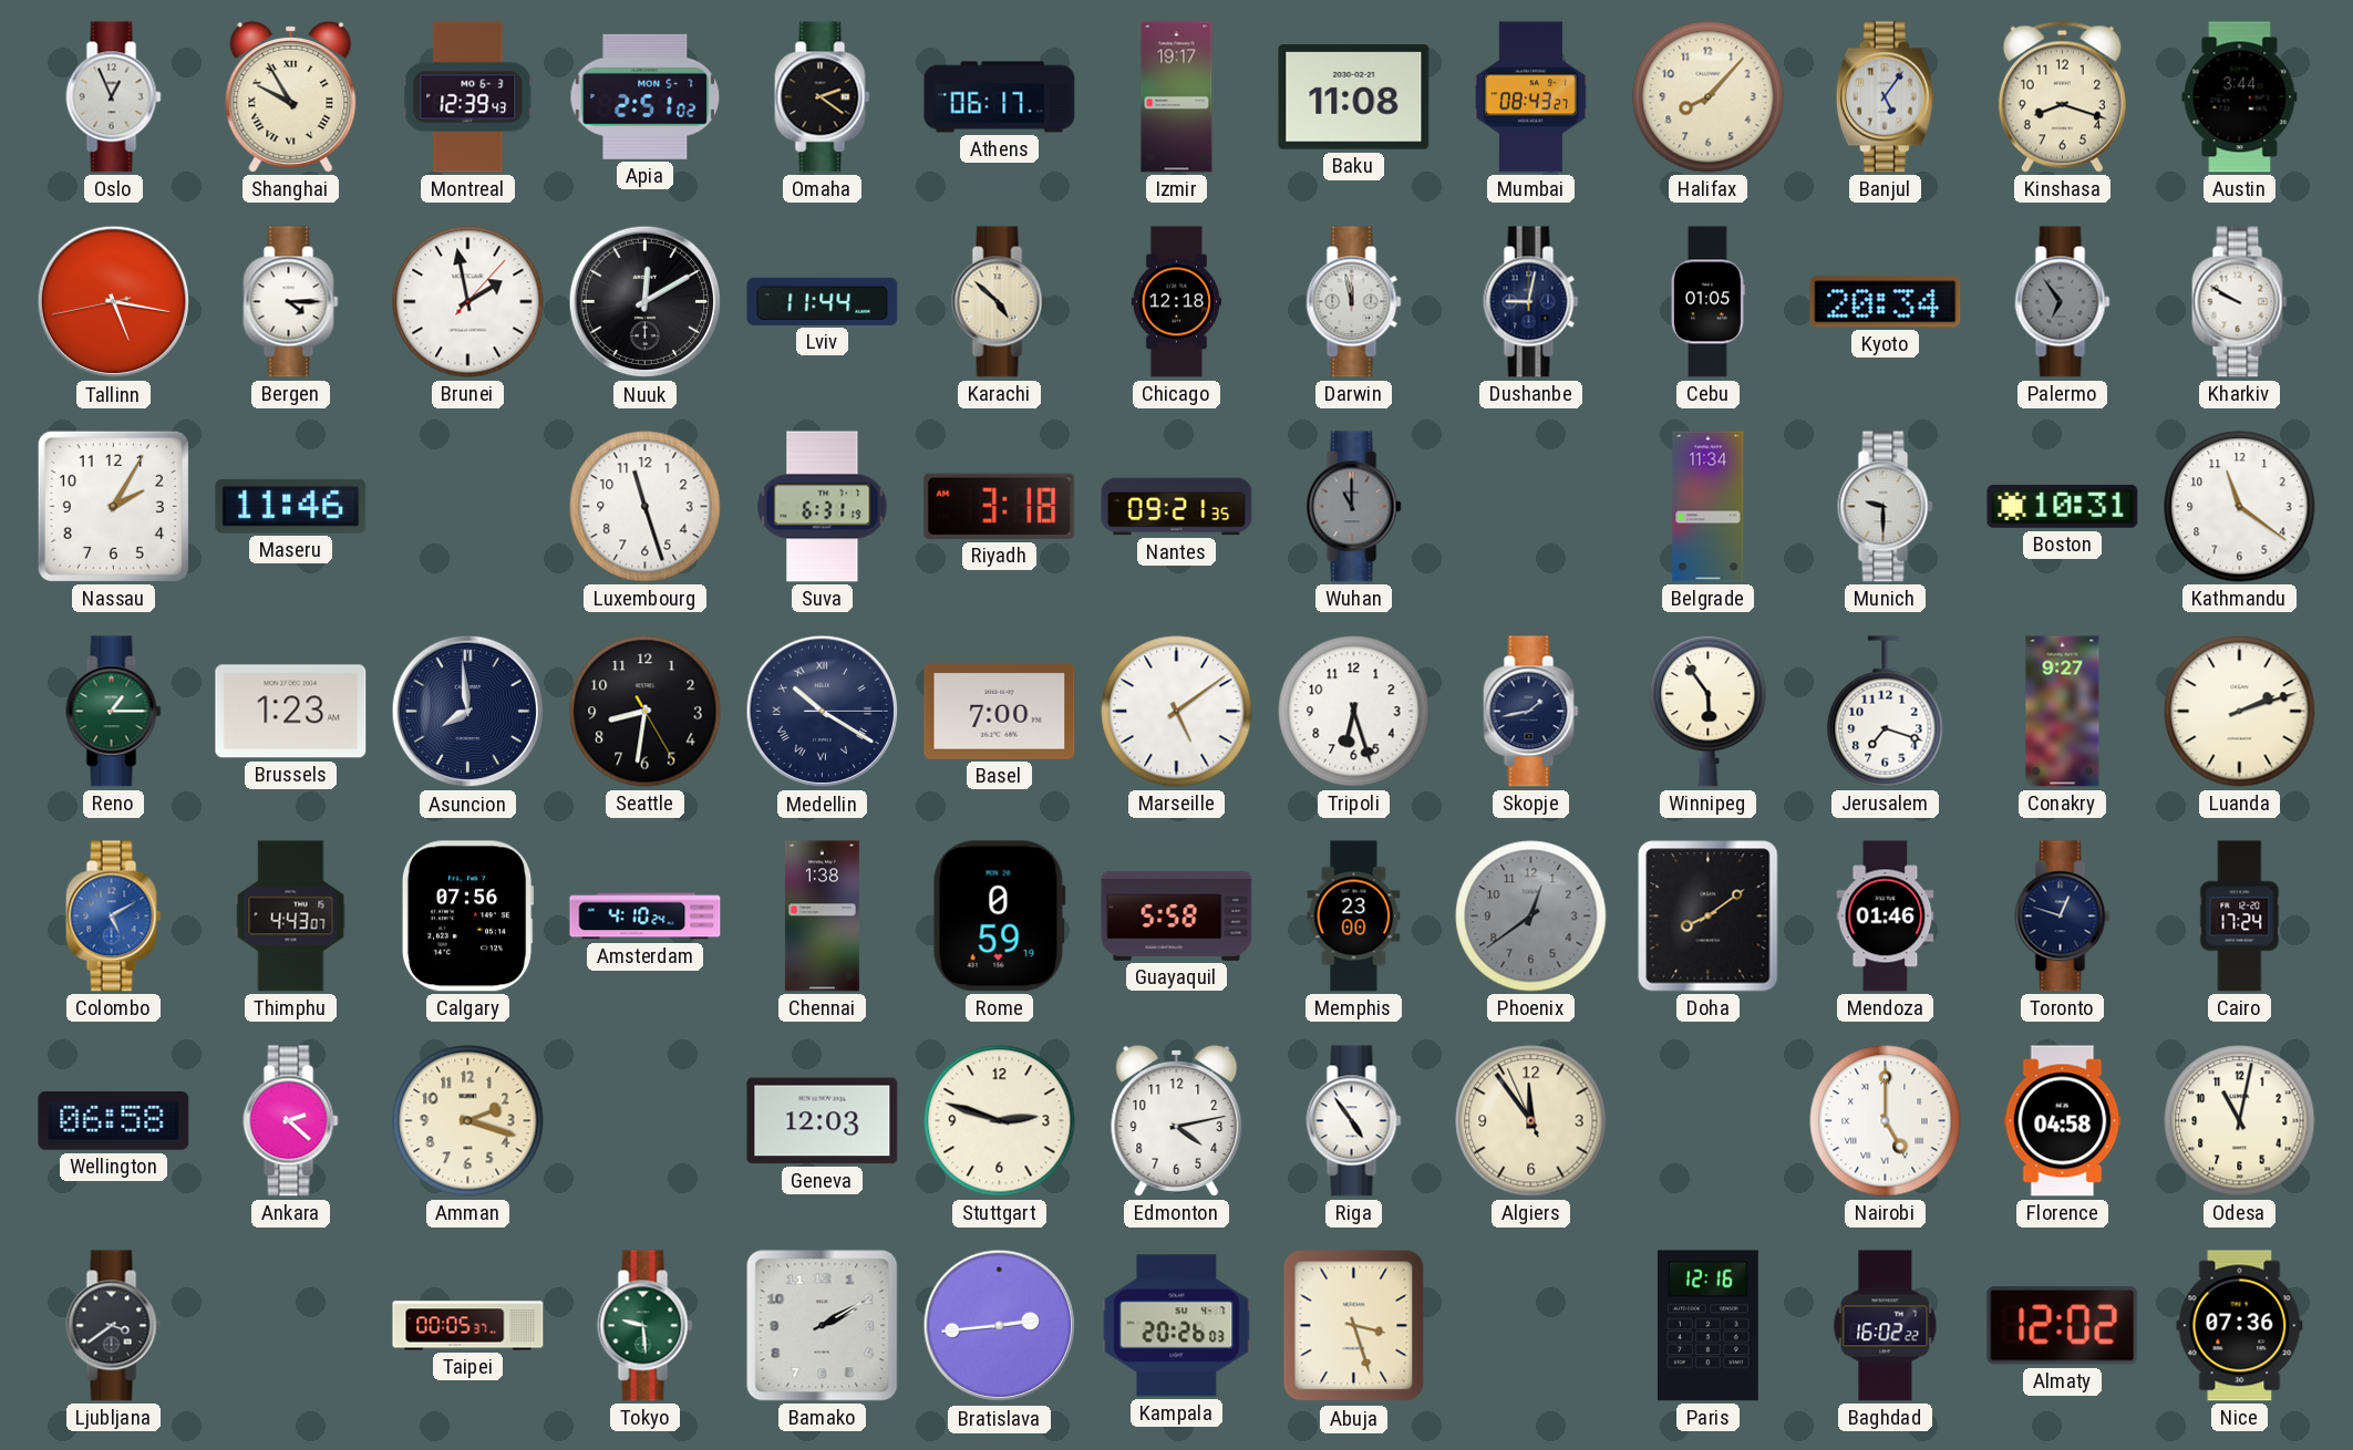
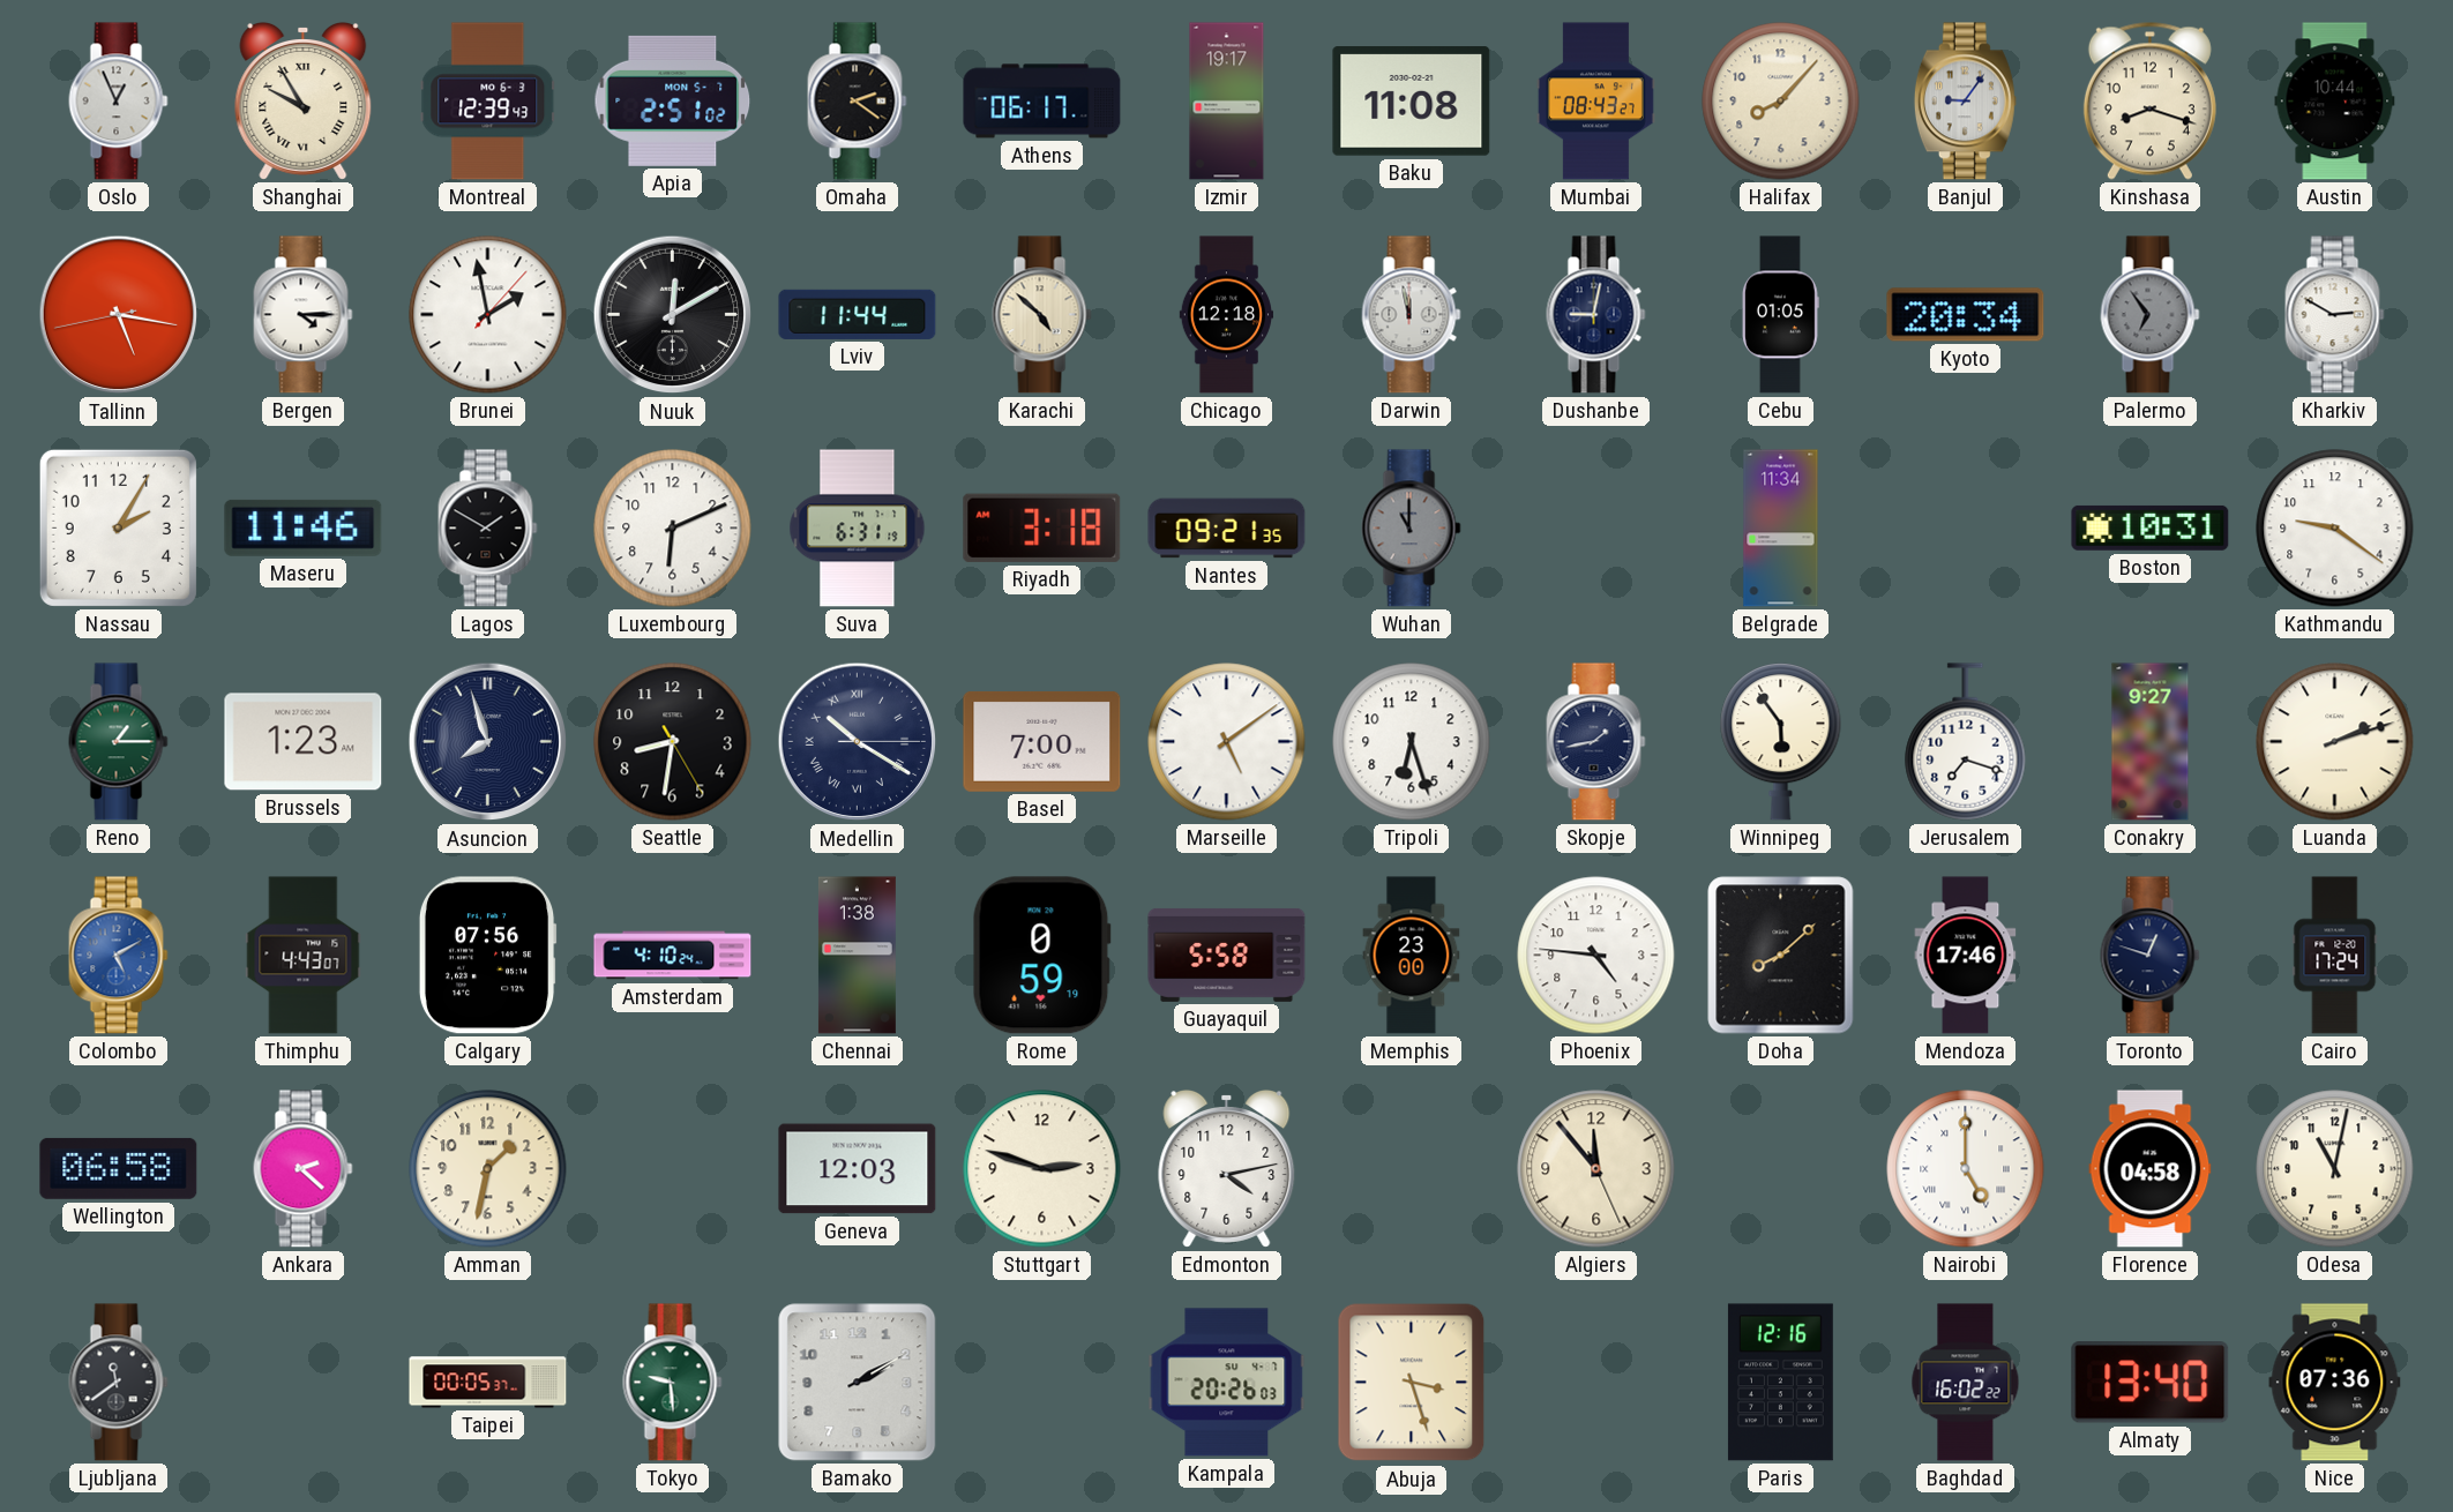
Banjul: 5:06 -> 9:06 (1965, 102)
Austin: 3:44 -> 10:44 (2335, 102)
Kharkiv: 9:50 -> 2:50 (2335, 315)
Lagos: none -> 1:50 (488, 529)
Luxembourg: 11:27 -> 6:11 (673, 529)
Munich: 9:30 -> none (1886, 507)
Kathmandu: 11:21 -> 9:21 (2335, 529)
Asuncion: 7:59 -> 7:57 (488, 742)
Phoenix: 12:39 -> 4:46 (1596, 956)
Phoenix dial: grey -> white (1596, 956)
Doha: 8:09 -> 8:08 (1781, 956)
Mendoza: 01:46 -> 17:46 (1966, 956)
Amman: 2:18 -> 1:32 (488, 1169)
Riga: 4:54 -> none (1354, 1121)
Algiers: 11:53:56 -> 11:53:26 (1596, 1169)
Ljubljana: 3:39 -> 11:39 (119, 1383)
Bratislava: 2:44 -> none (1000, 1326)
Almaty: 12:02 -> 13:40 (2151, 1383)
